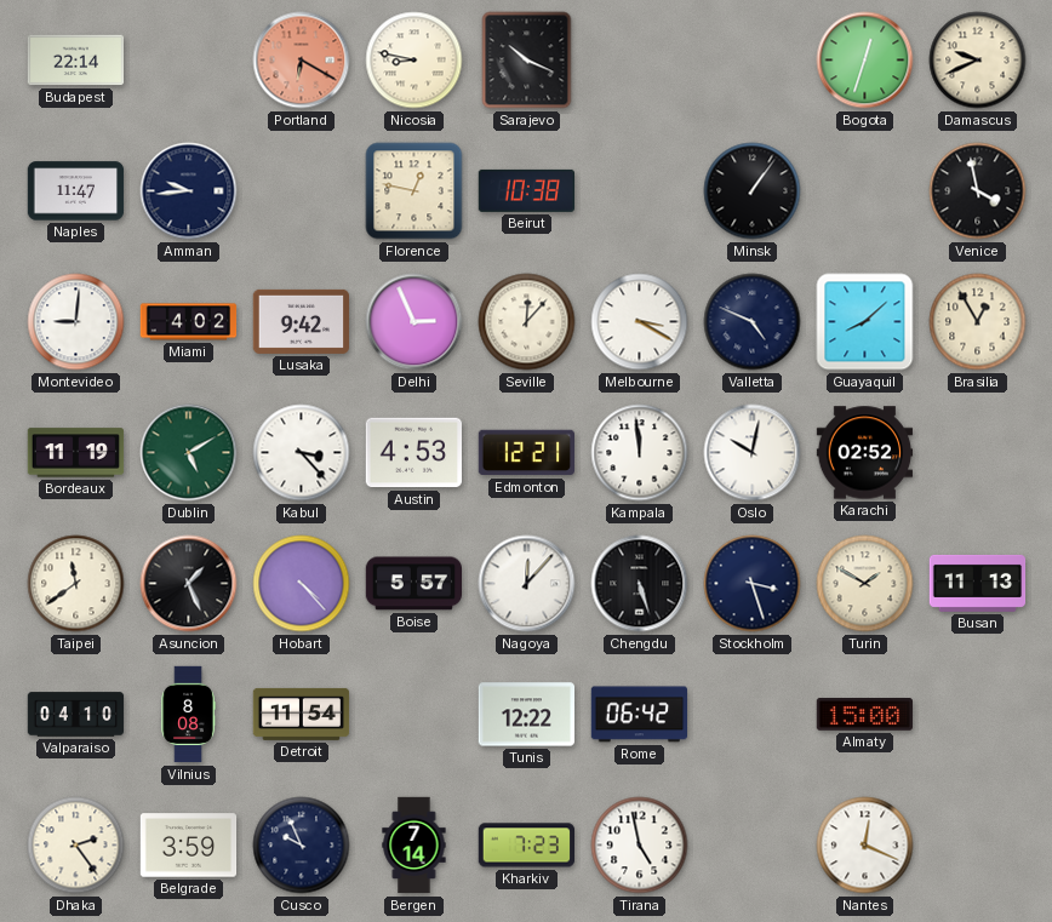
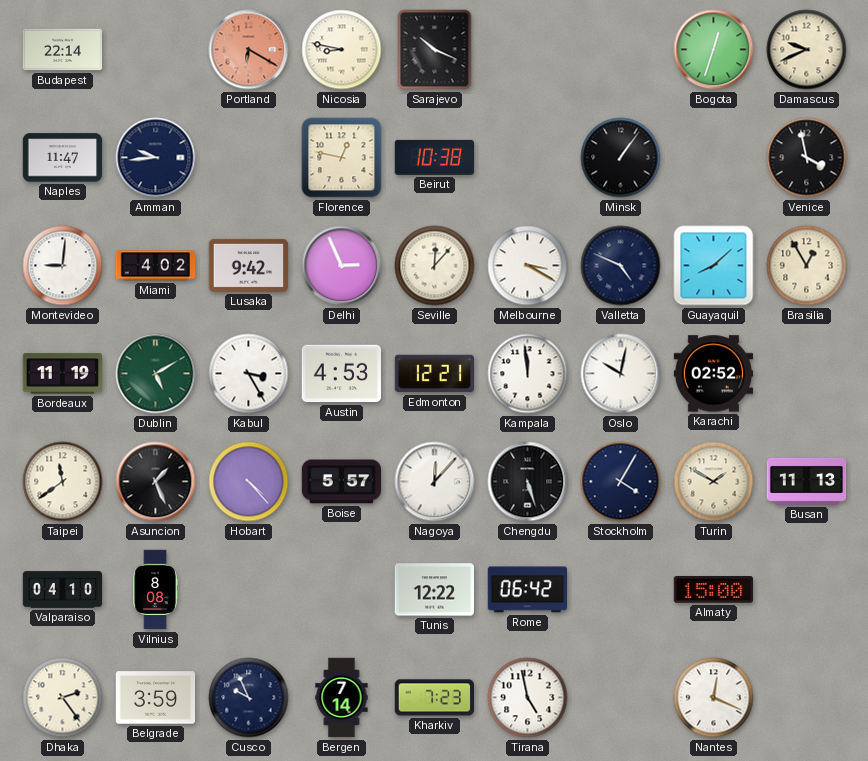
Kabul: 3:23 -> 3:25 (249, 374)
Stockholm: 3:27 -> 4:05 (621, 482)
Detroit: 11:54 -> none (302, 714)
